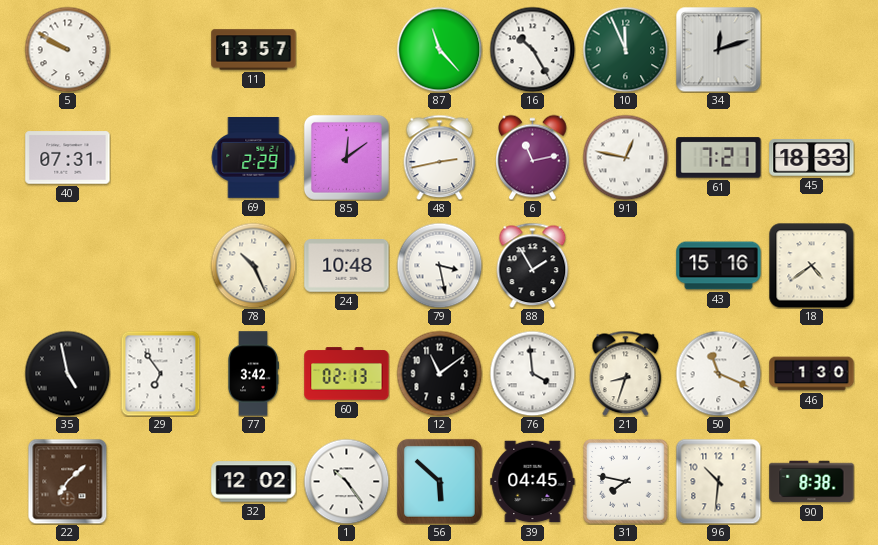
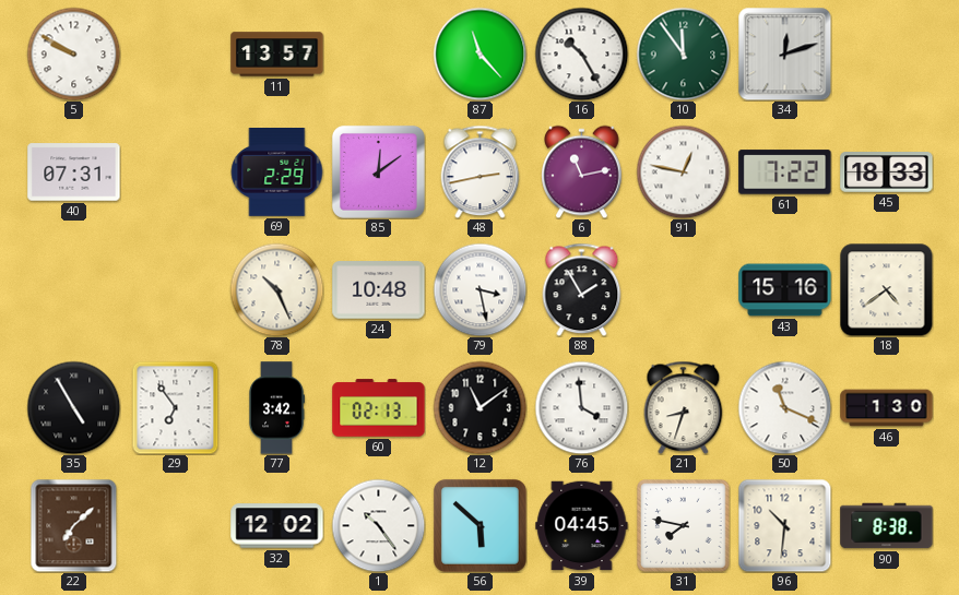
10: 11:56 -> 11:54 (683, 53)
61: 7:21 -> 7:22 (785, 172)
35: 4:58 -> 4:55 (73, 407)
